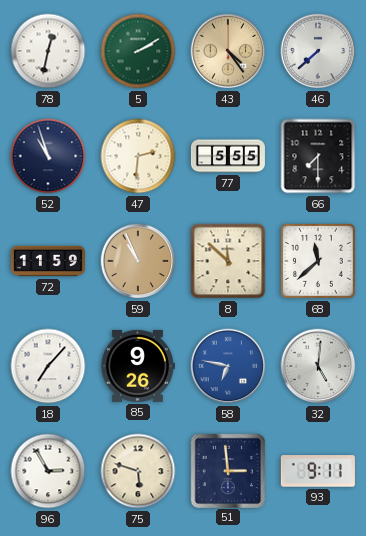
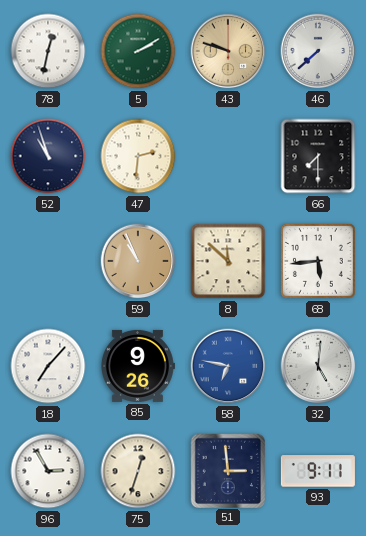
43: 4:24 -> 9:48 (228, 51)
77: 5:55 -> none (228, 156)
72: 11:59 -> none (48, 261)
68: 11:38 -> 5:44 (319, 262)
75: 5:48 -> 12:33 (138, 471)
